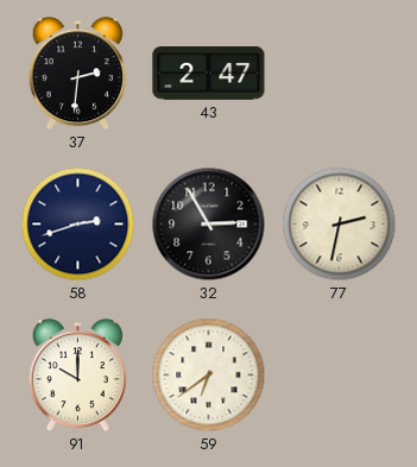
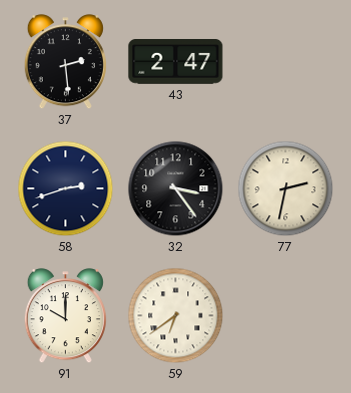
37: 2:31 -> 2:29 (65, 62)
32: 2:55 -> 3:24 (176, 189)
